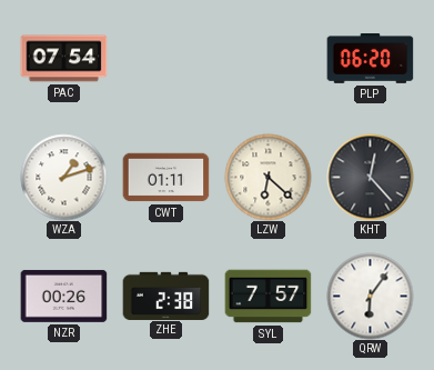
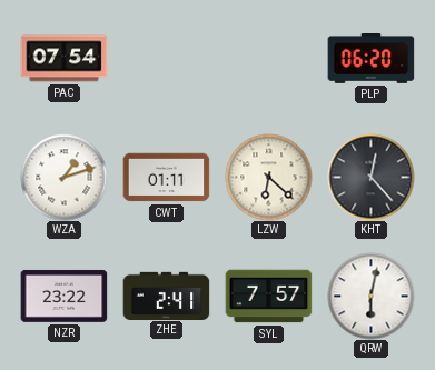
NZR: 00:26 -> 23:22 (63, 296)
ZHE: 2:38 -> 2:41 (166, 296)
QRW: 6:06 -> 6:02 (370, 296)
